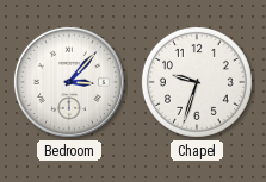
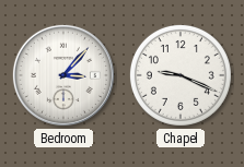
Chapel: 9:33 -> 9:19 (181, 75)
